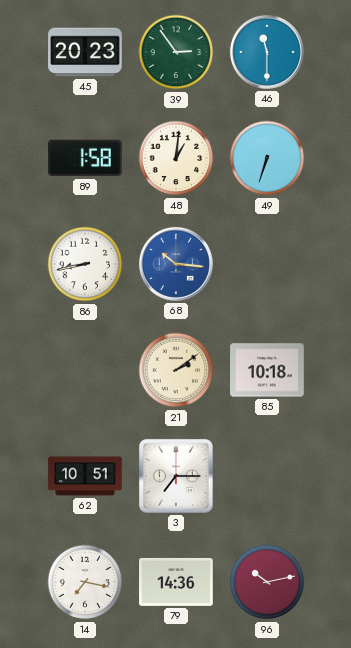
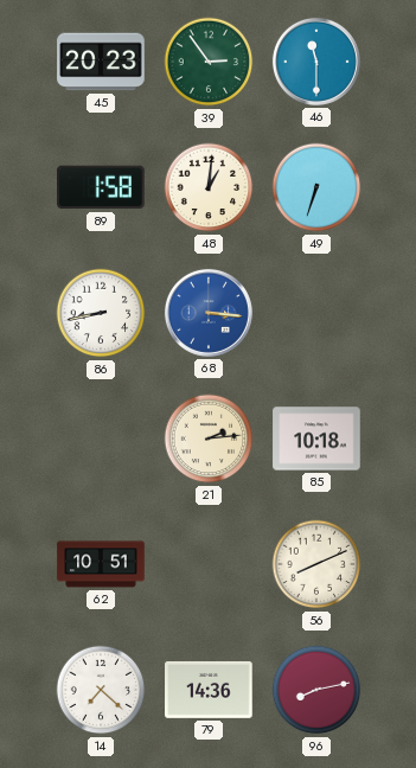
68: 10:16 -> 3:16 (209, 313)
21: 2:09 -> 2:14 (209, 439)
3: 7:15 -> none (176, 476)
56: none -> 8:11 (316, 564)
14: 7:17 -> 7:22 (101, 690)
96: 10:13 -> 8:13 (316, 690)
